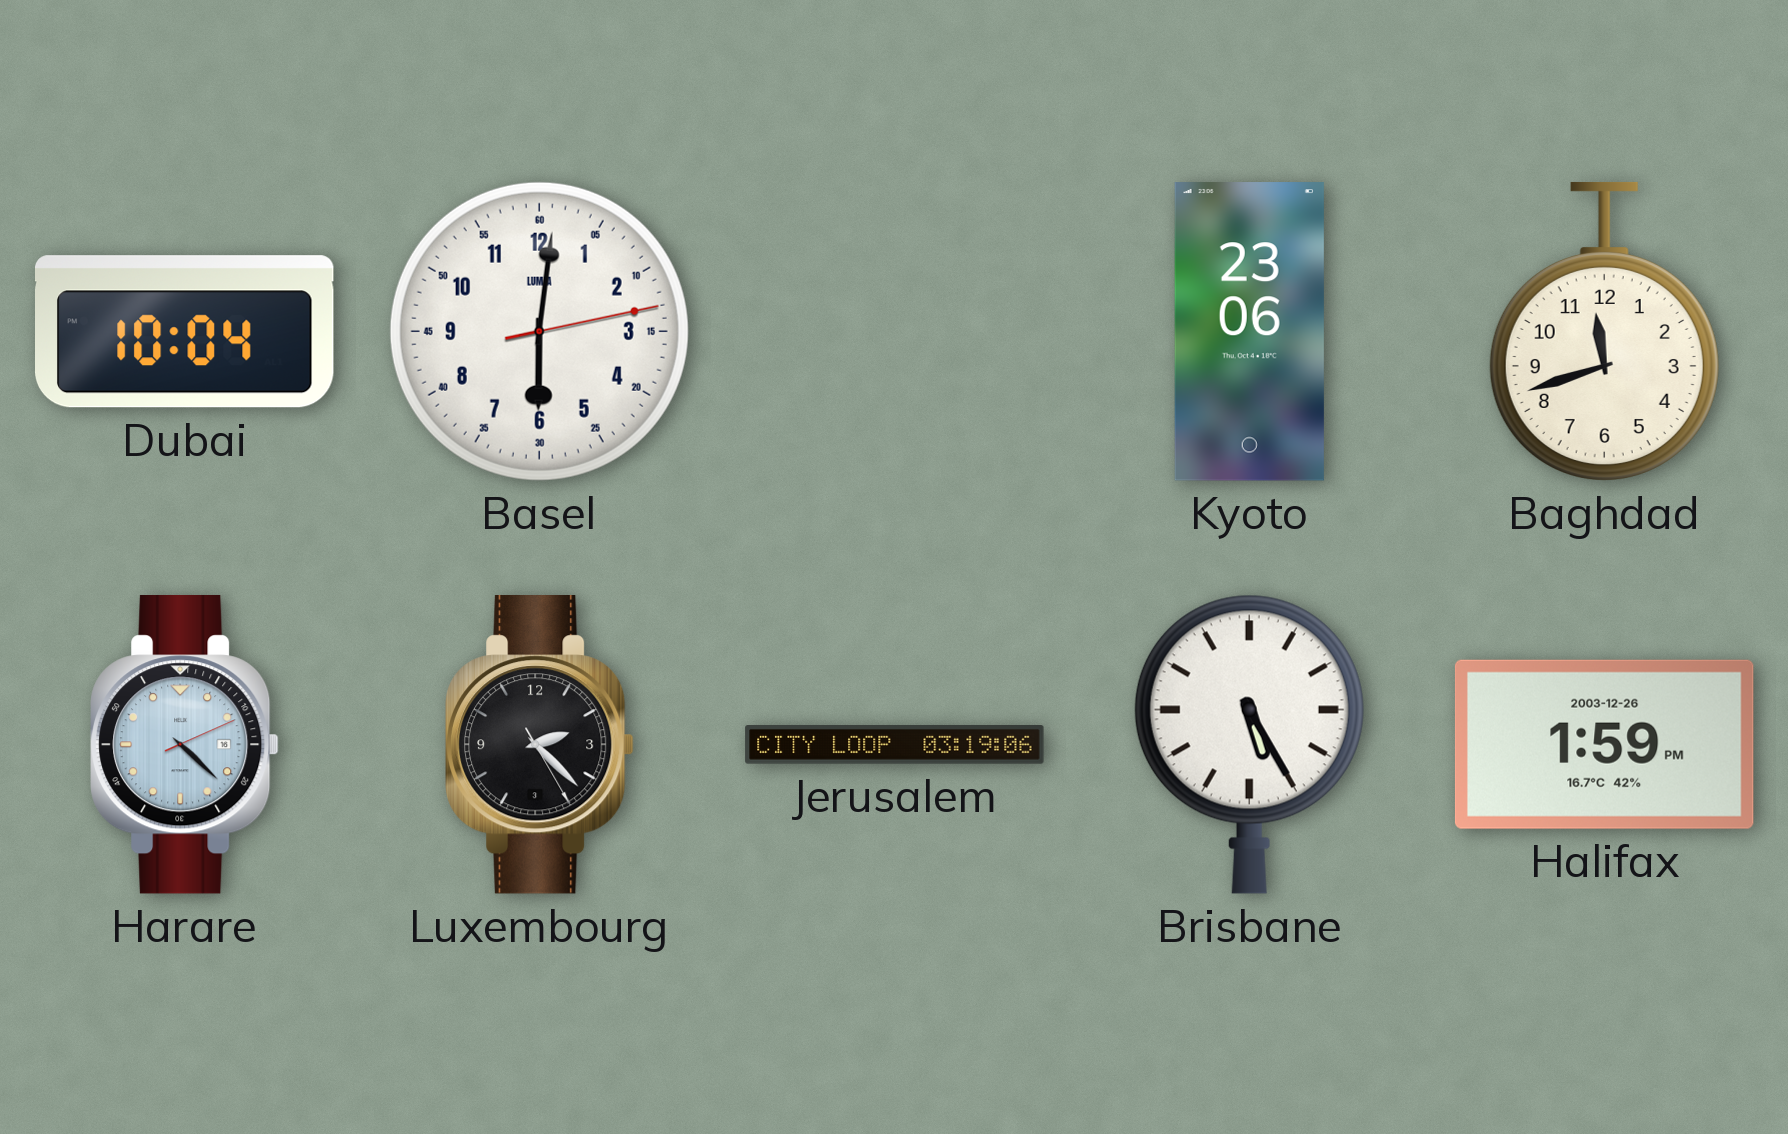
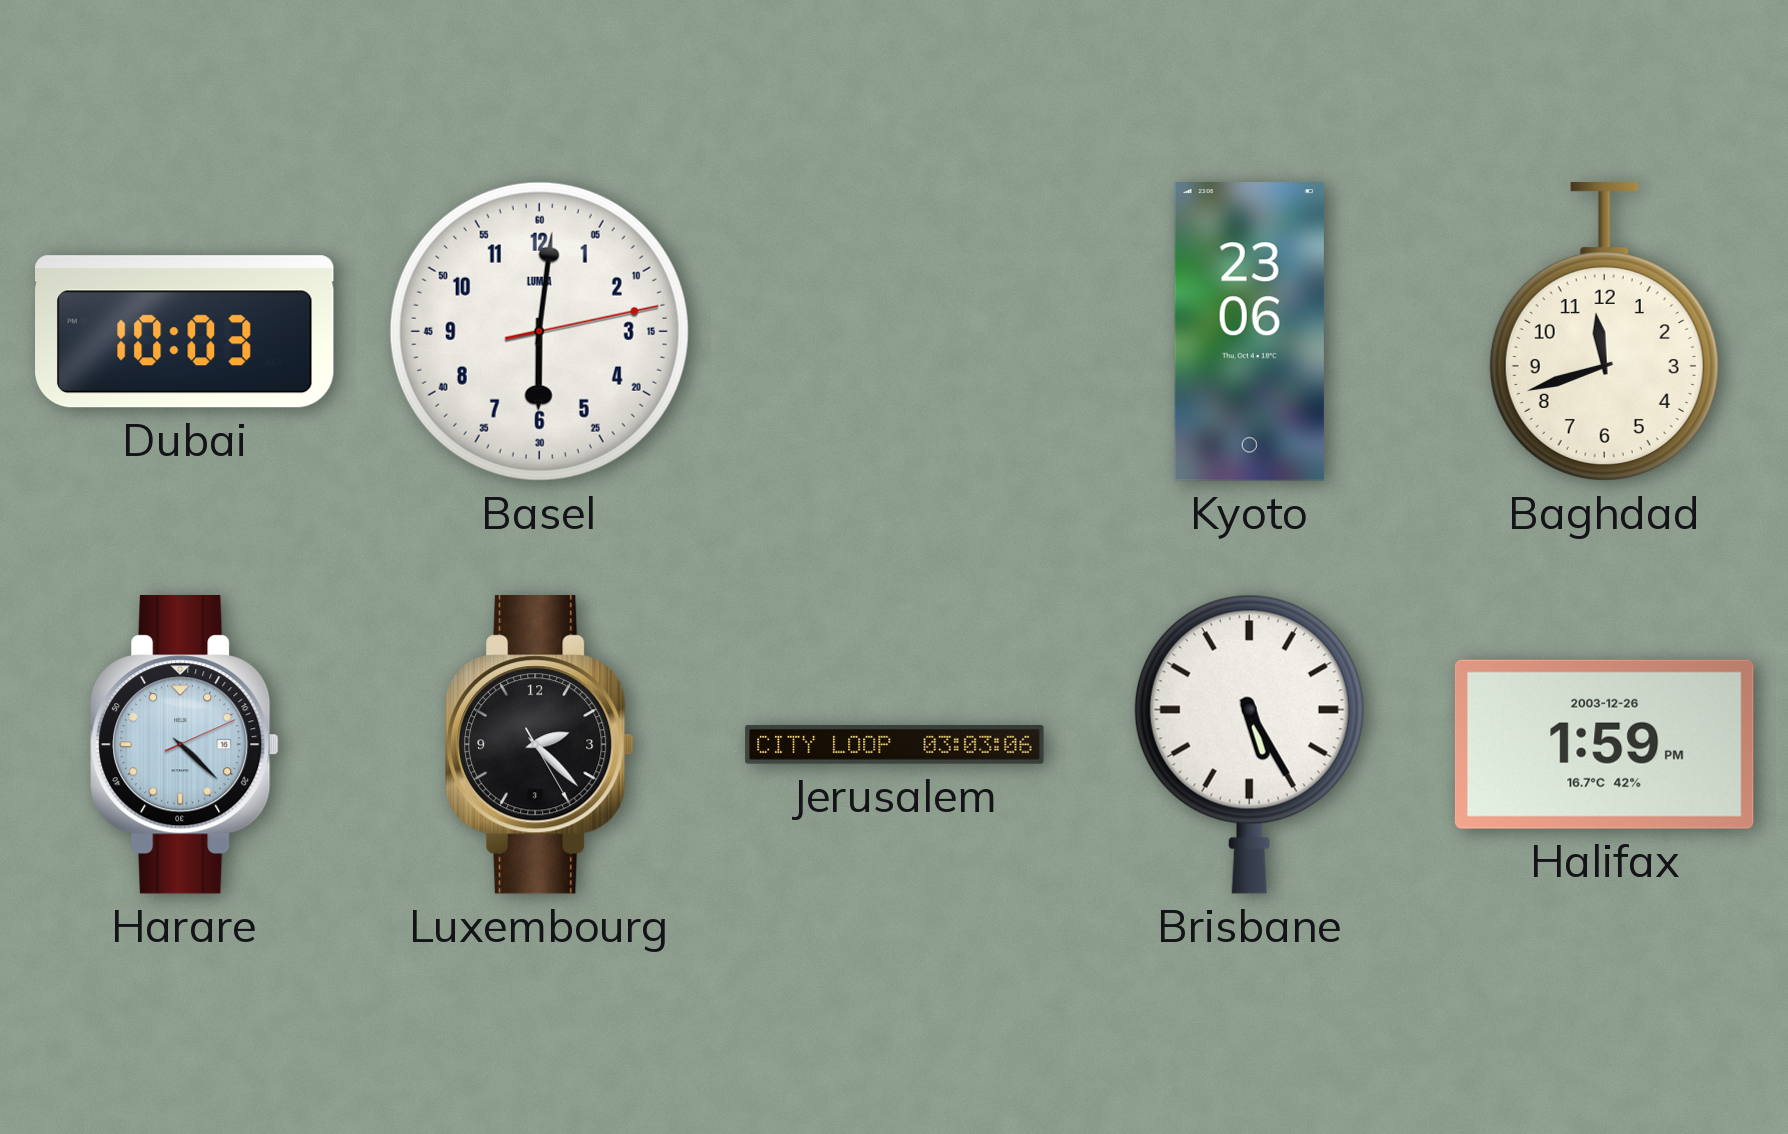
Dubai: 10:04 -> 10:03 (185, 332)
Jerusalem: 03:19 -> 03:03 (895, 745)
